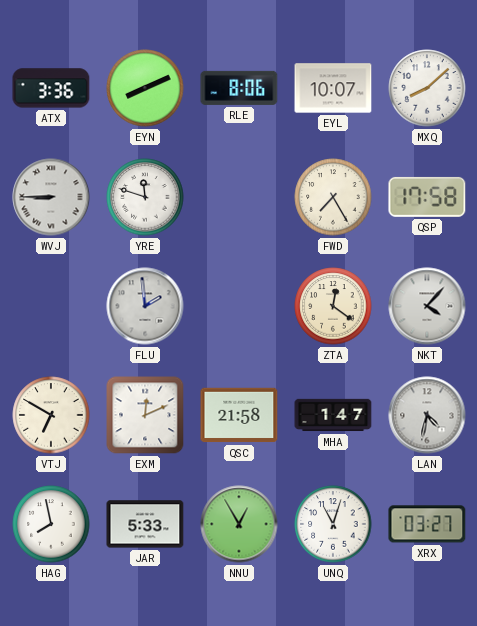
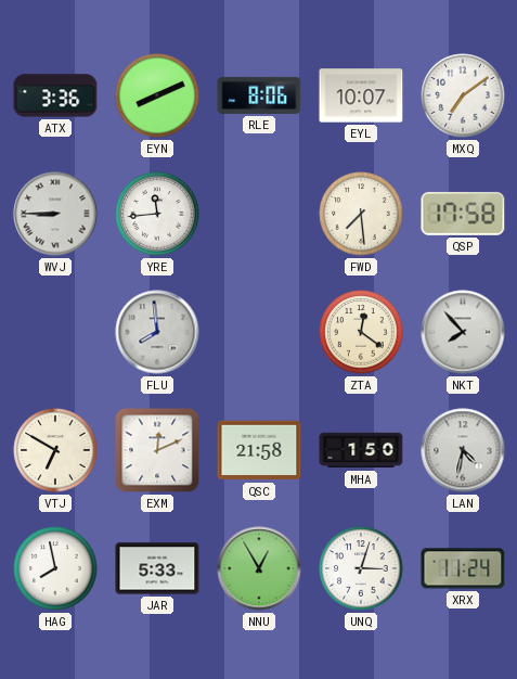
MXQ: 8:08 -> 7:09 (463, 95)
YRE: 11:48 -> 11:44 (157, 214)
FWD: 7:25 -> 7:29 (361, 214)
FLU: 1:59 -> 7:59 (157, 332)
NKT: 4:07 -> 7:53 (463, 332)
MHA: 1:47 -> 1:50 (361, 450)
UNQ: 11:03 -> 3:03 (361, 568)
XRX: 03:27 -> 11:24 (463, 568)
